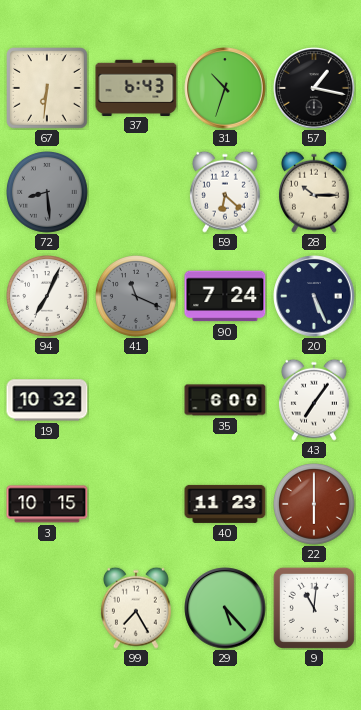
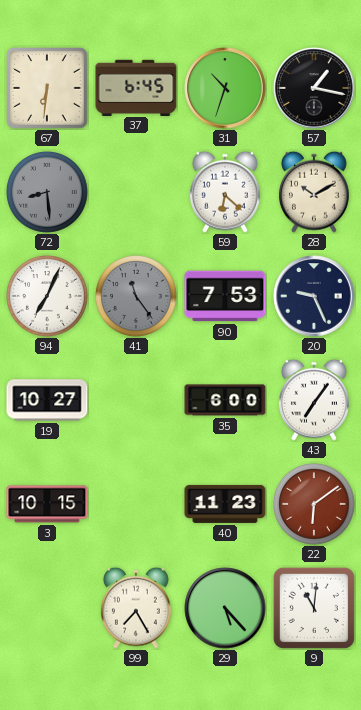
37: 6:43 -> 6:45 (136, 87)
28: 10:15 -> 10:10 (314, 192)
41: 11:19 -> 11:24 (137, 297)
90: 7:24 -> 7:53 (225, 296)
20: 5:26 -> 9:26 (314, 296)
19: 10:32 -> 10:27 (47, 400)
22: 6:00 -> 6:09 (315, 505)
